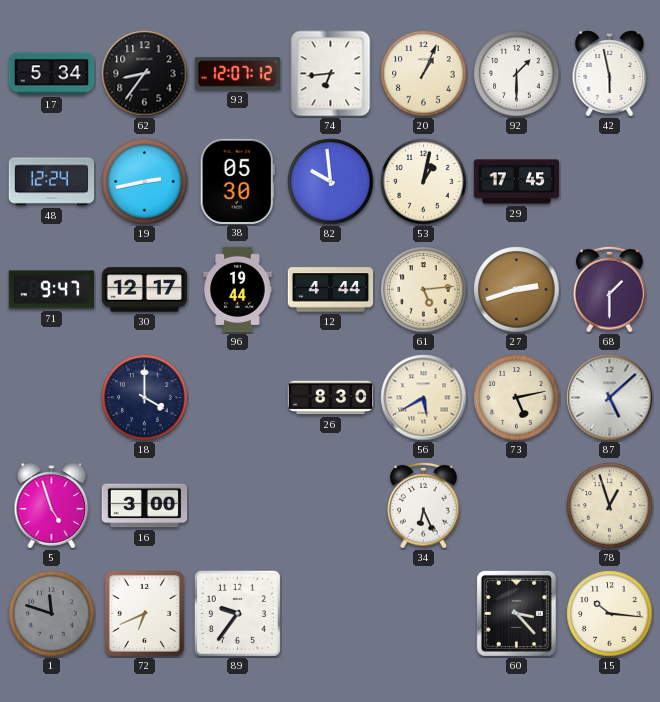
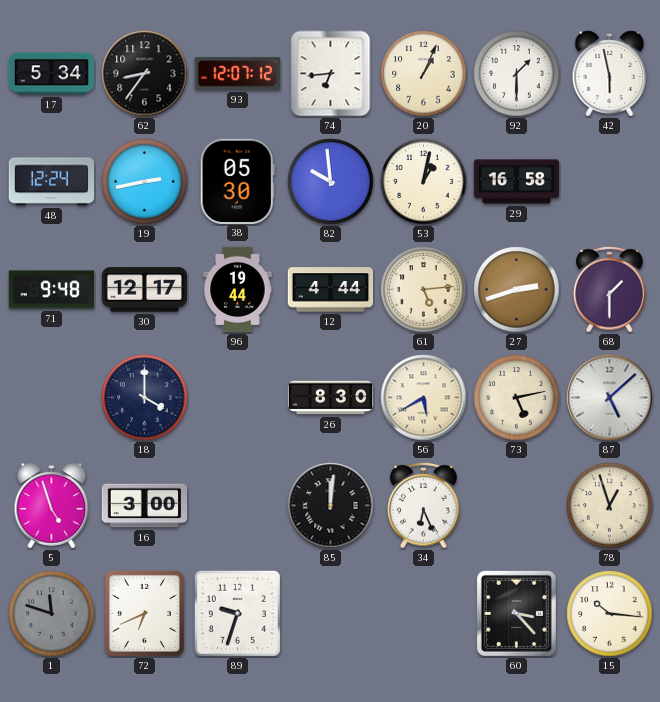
29: 17:45 -> 16:58 (517, 182)
71: 9:47 -> 9:48 (52, 290)
85: none -> 12:01 (331, 506)
89: 9:36 -> 9:33 (237, 613)
